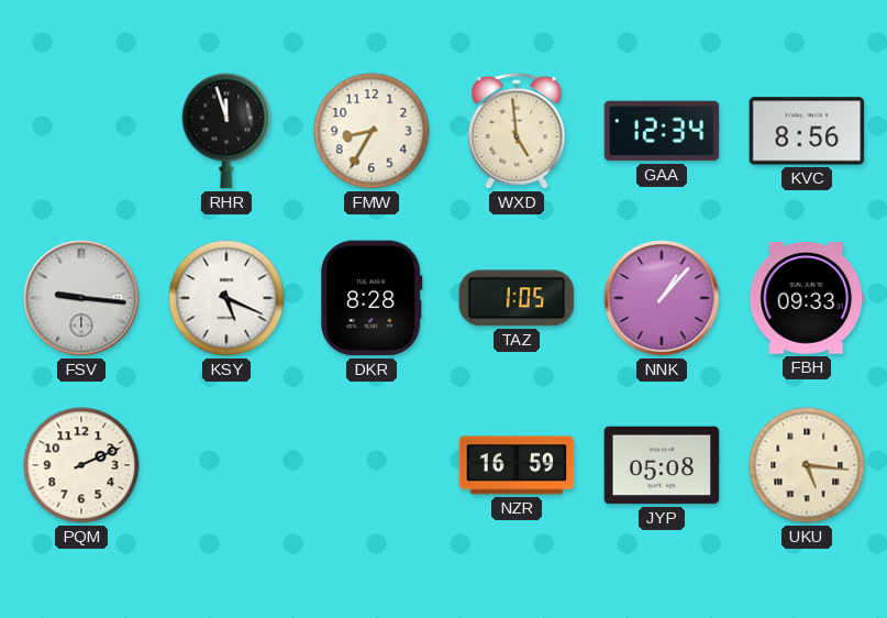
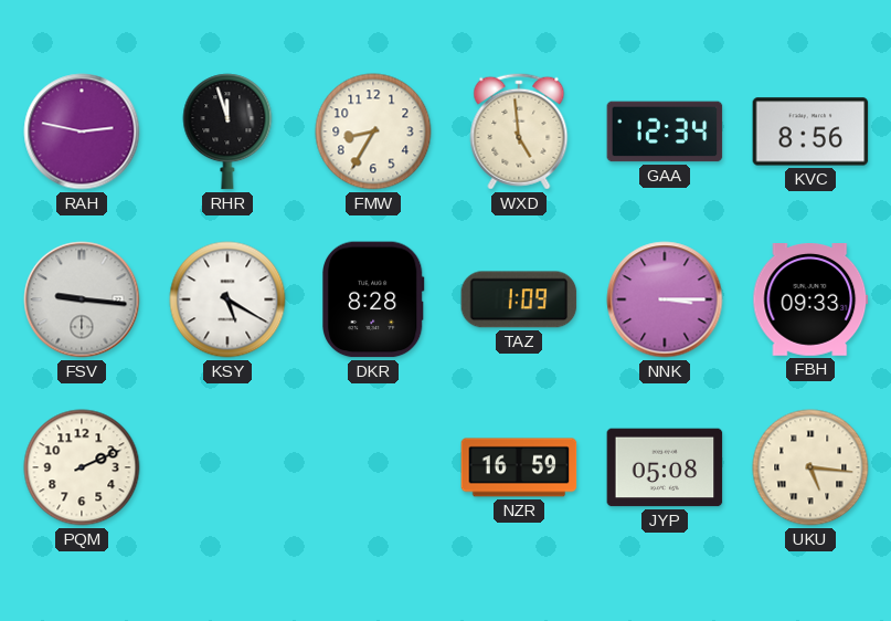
RAH: none -> 2:47 (82, 131)
KSY: 5:19 -> 5:20 (227, 299)
TAZ: 1:05 -> 1:09 (519, 299)
NNK: 1:07 -> 3:15 (665, 299)
